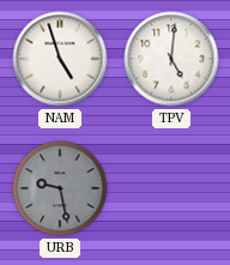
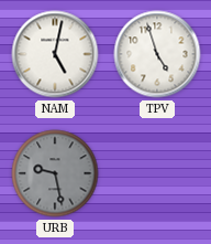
NAM: 4:57 -> 5:02 (55, 54)
TPV: 5:01 -> 4:57 (157, 54)
